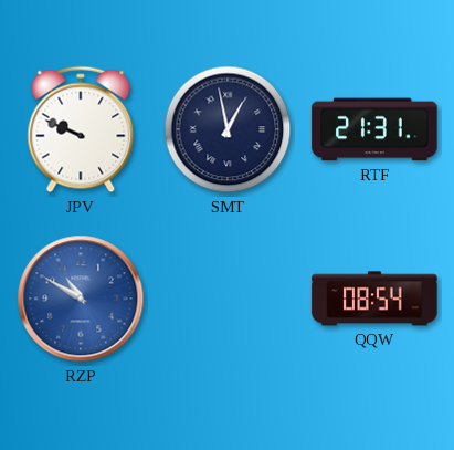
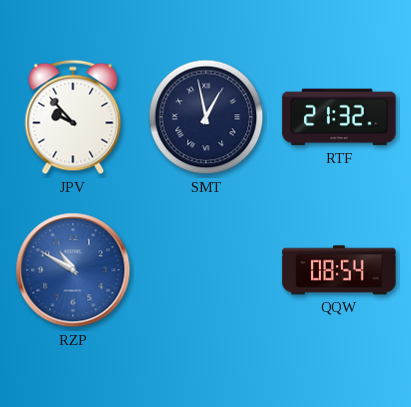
JPV: 9:49 -> 9:53 (73, 117)
RTF: 21:31 -> 21:32 (339, 117)
